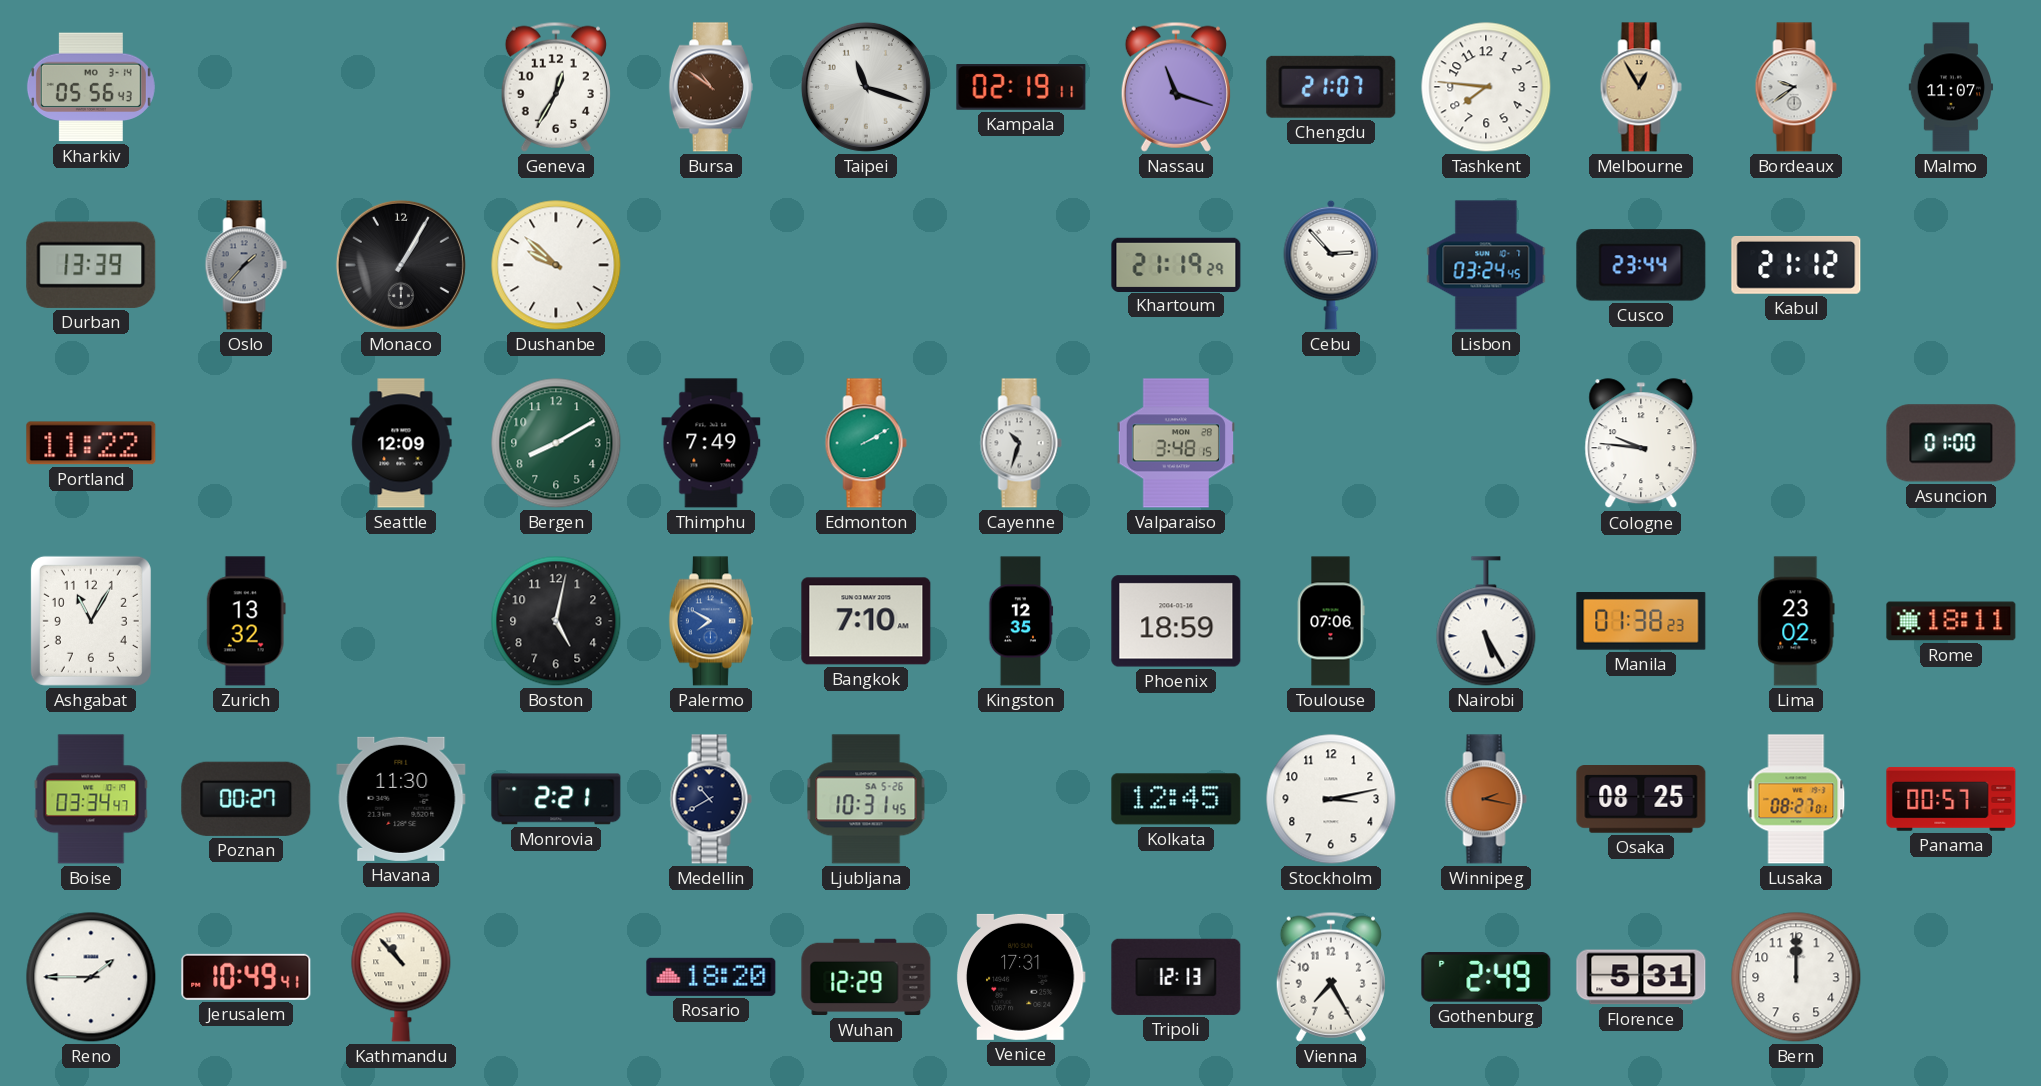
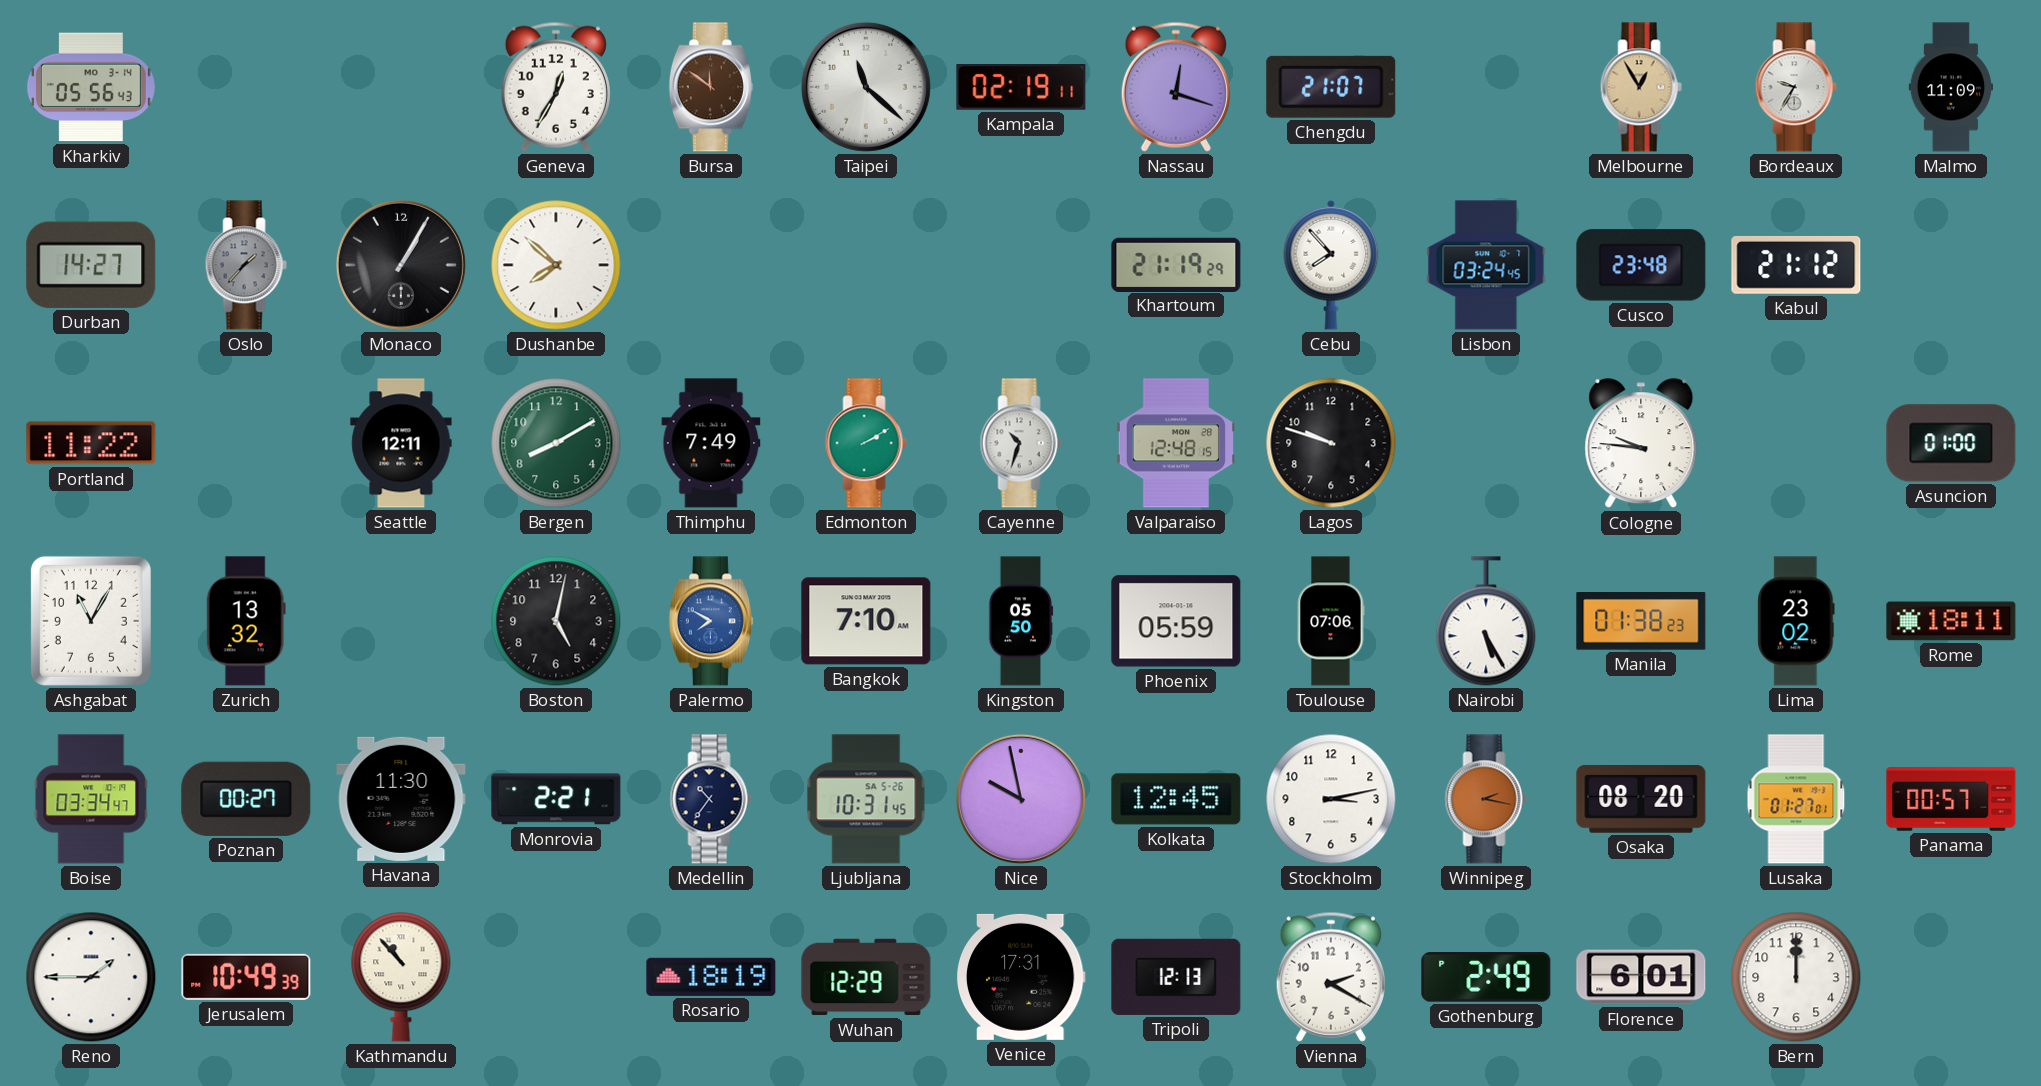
Bursa: 10:51 -> 11:51 (711, 87)
Taipei: 11:18 -> 11:22 (866, 87)
Nassau: 11:18 -> 12:18 (1176, 87)
Tashkent: 7:46 -> none (1486, 87)
Bordeaux: 9:39 -> 9:35 (1796, 87)
Malmo: 11:07 -> 11:09 (1950, 87)
Durban: 13:39 -> 14:27 (91, 265)
Dushanbe: 9:52 -> 7:52 (556, 265)
Cebu: 2:53 -> 7:53 (1331, 265)
Cusco: 23:44 -> 23:48 (1641, 265)
Seattle: 12:09 -> 12:11 (401, 443)
Valparaiso: 3:48 -> 12:48 (1176, 443)
Lagos: none -> 9:48 (1331, 443)
Kingston: 12:35 -> 05:50 (1021, 621)
Phoenix: 18:59 -> 05:59 (1176, 621)
Medellin: 10:40 -> 10:36 (711, 799)
Nice: none -> 9:58 (1021, 799)
Osaka: 08:25 -> 08:20 (1641, 800)
Lusaka: 08:27 -> 01:27 (1796, 799)
Jerusalem: 10:49:41 -> 10:49:39 (246, 977)
Rosario: 18:20 -> 18:19 (711, 977)
Vienna: 7:25 -> 2:20 (1331, 977)
Florence: 5:31 -> 6:01 (1641, 977)
